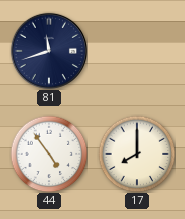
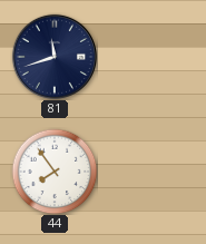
44: 4:54 -> 7:54 (55, 172)
17: 8:00 -> none (137, 154)
